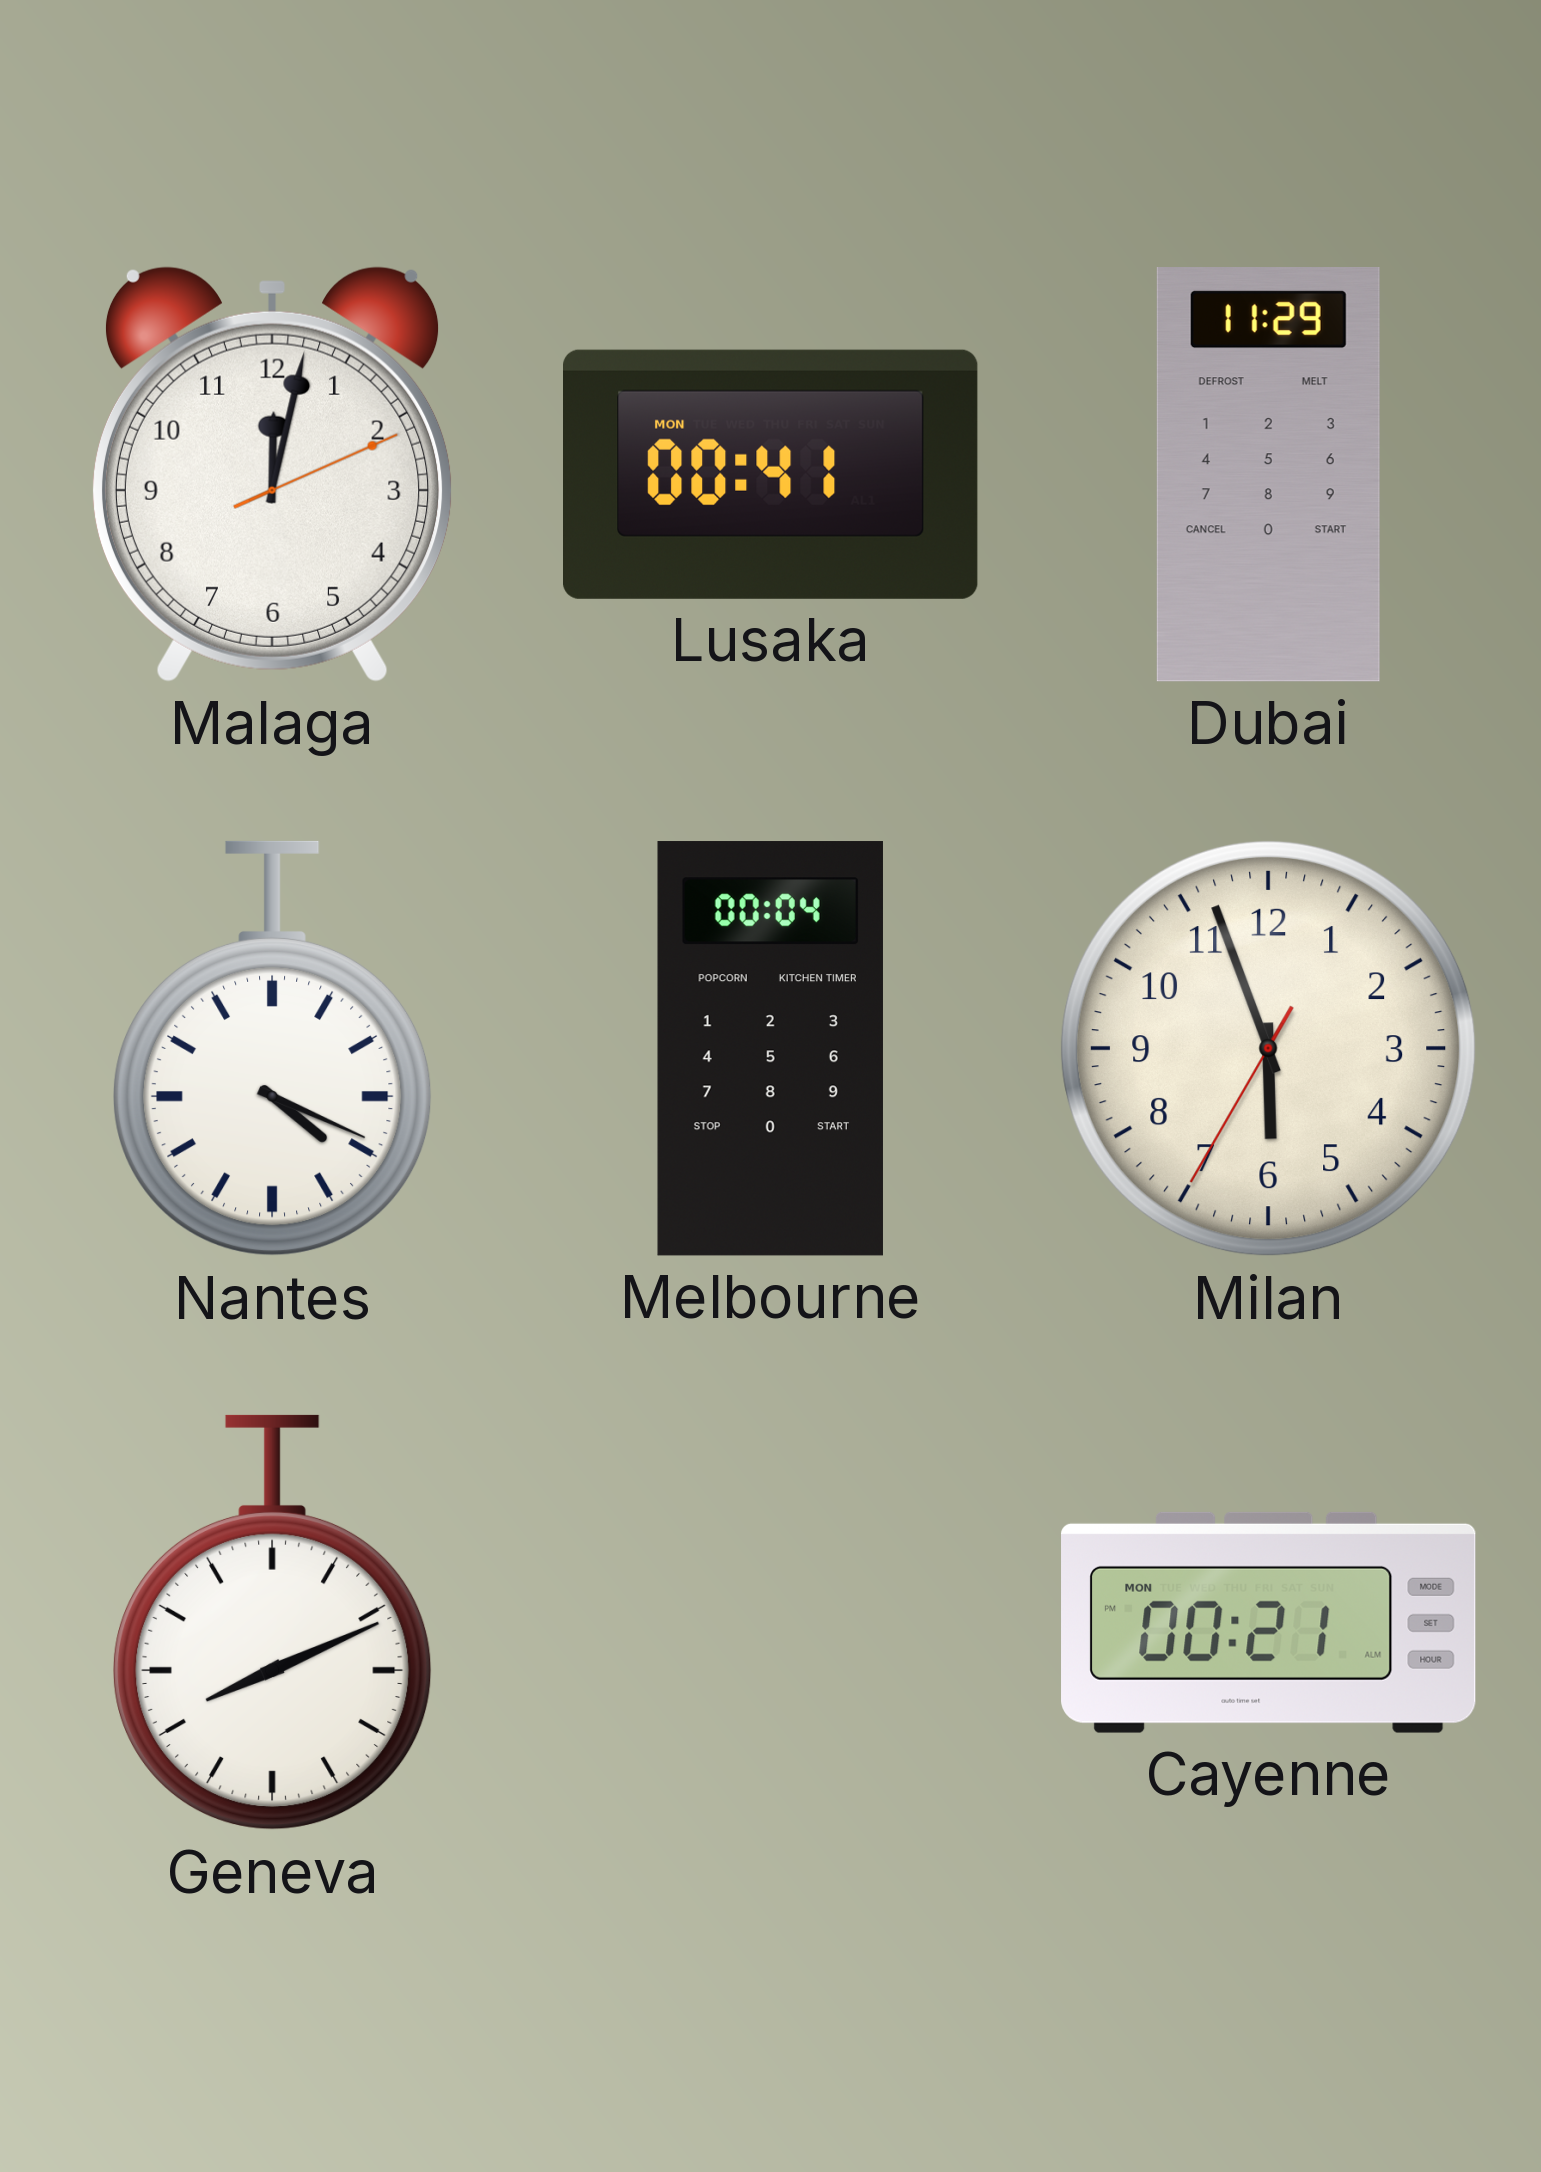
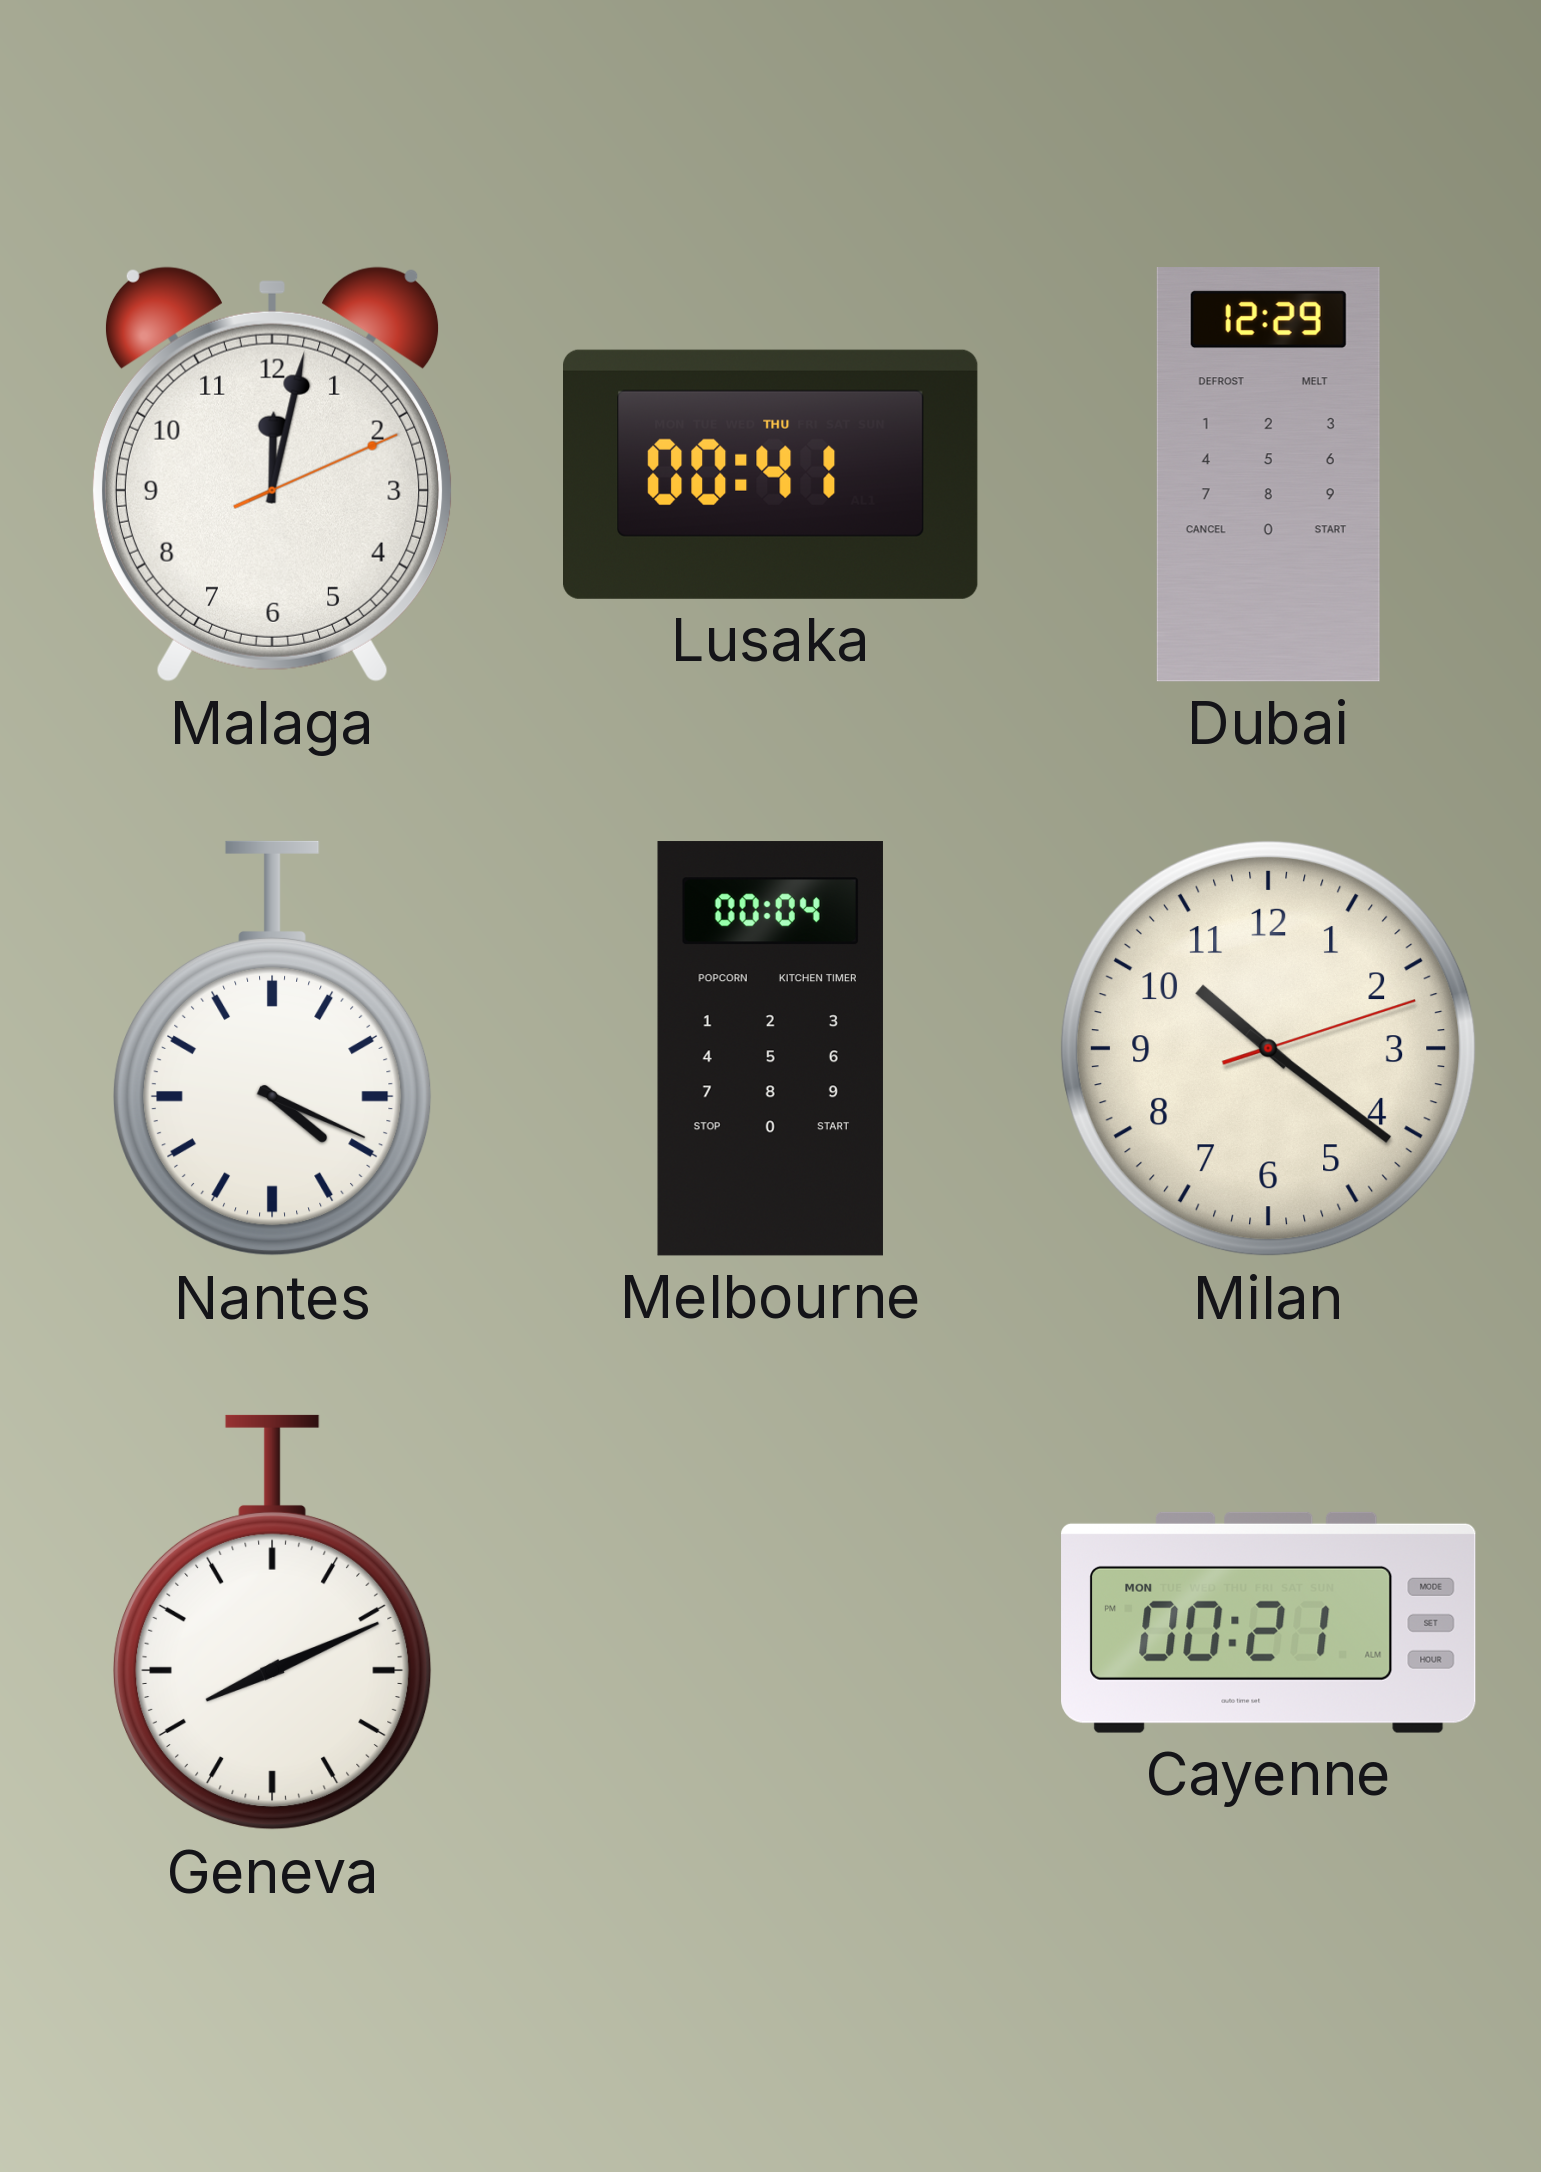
Lusaka date: MON -> THU (771, 474)
Dubai: 11:29 -> 12:29 (1268, 475)
Milan: 5:56 -> 10:21 (1269, 1049)
